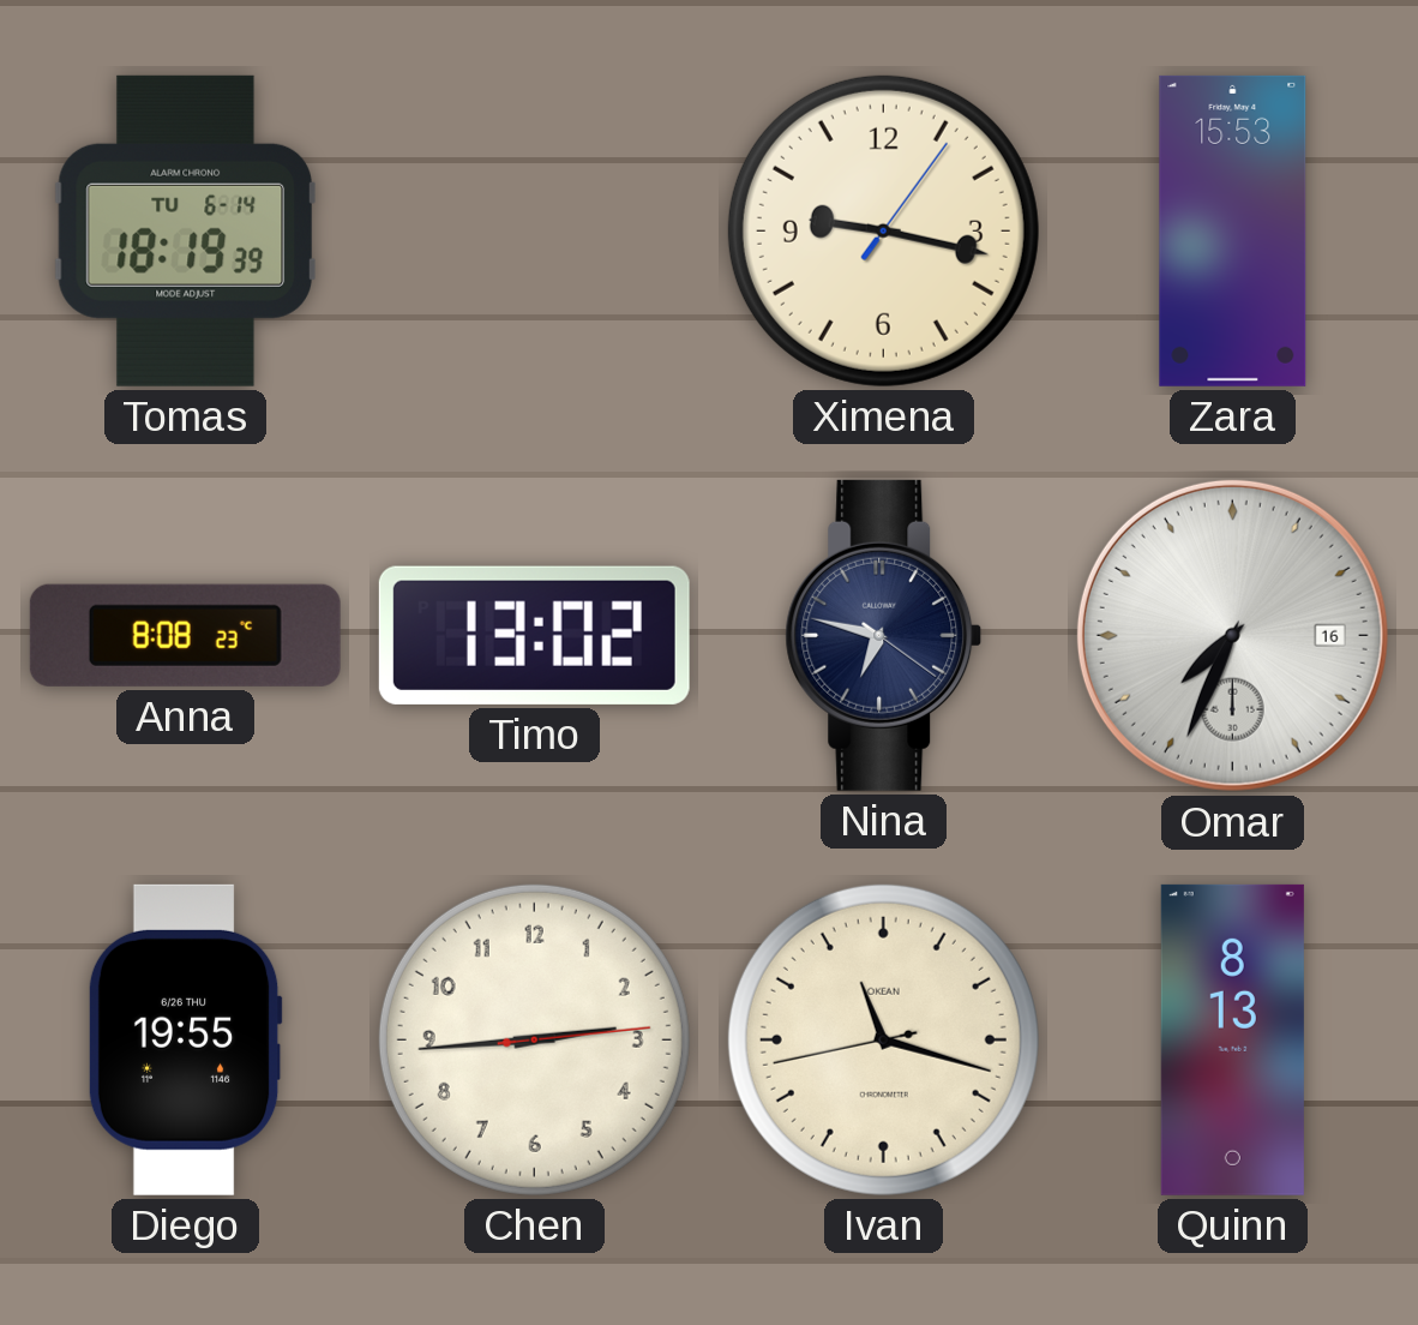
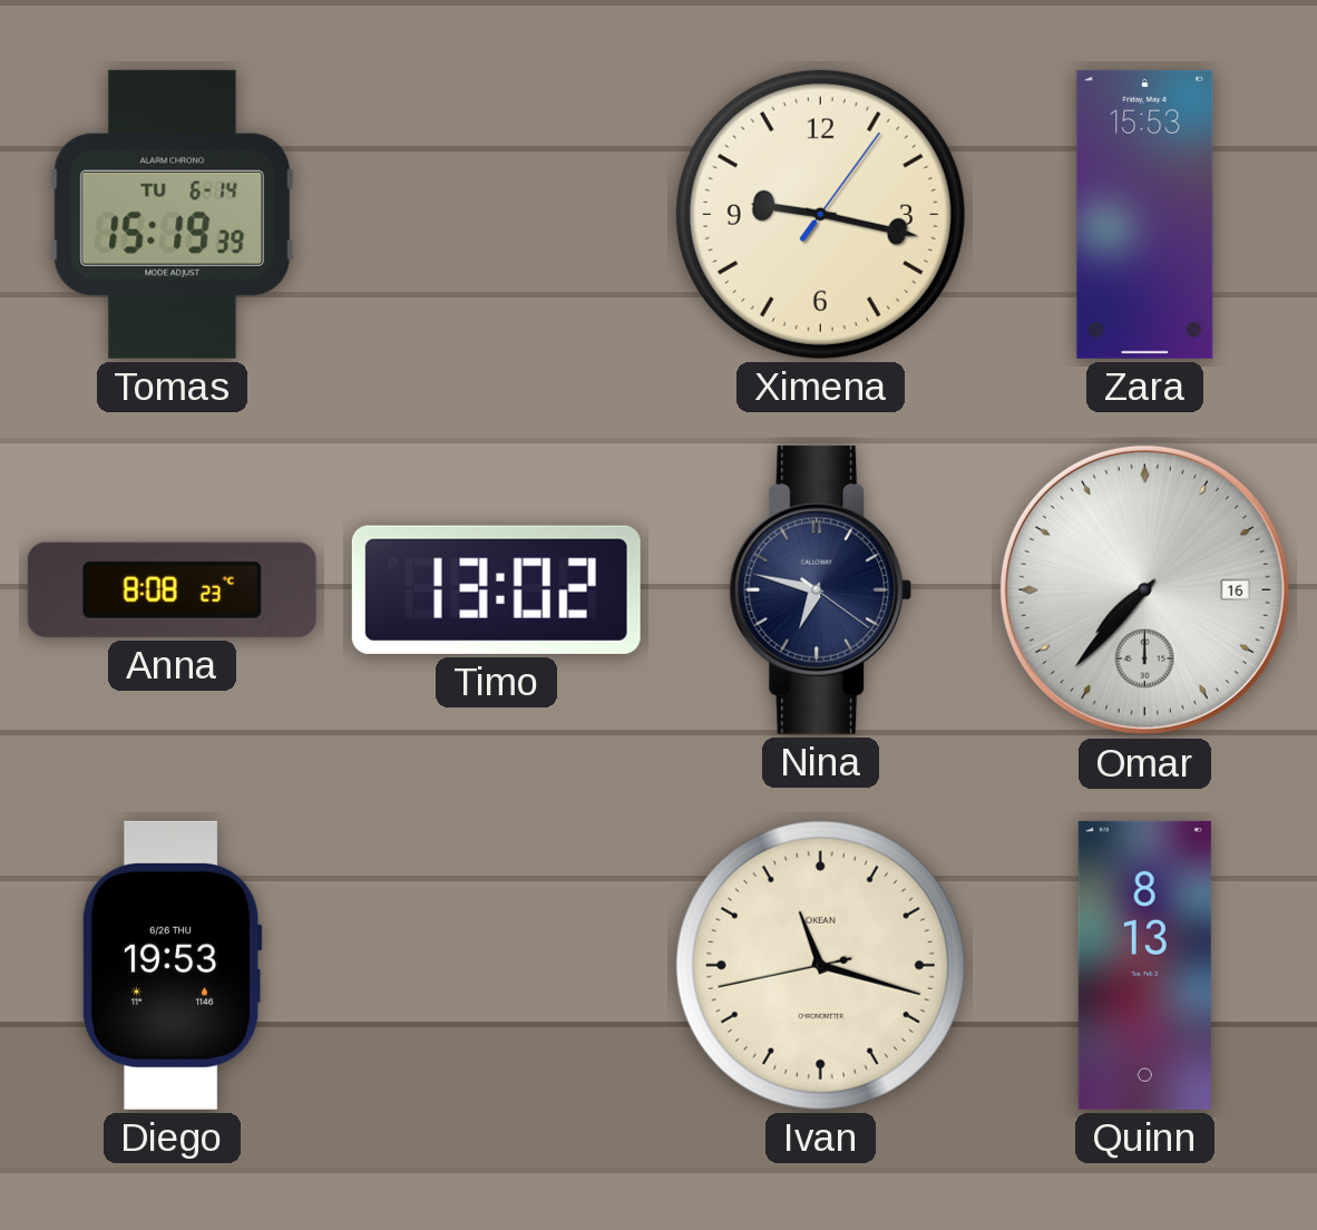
Tomas: 18:19 -> 15:19 (172, 214)
Omar: 7:34 -> 7:37 (1144, 589)
Diego: 19:55 -> 19:53 (172, 965)
Chen: 2:44 -> none (534, 1039)
